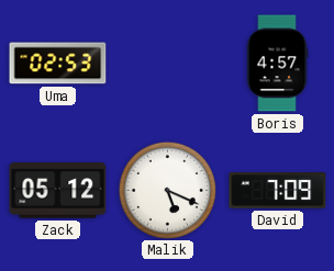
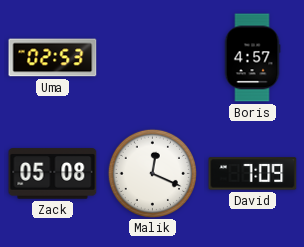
Zack: 05:12 -> 05:08 (53, 174)
Malik: 5:19 -> 12:19 (152, 173)
